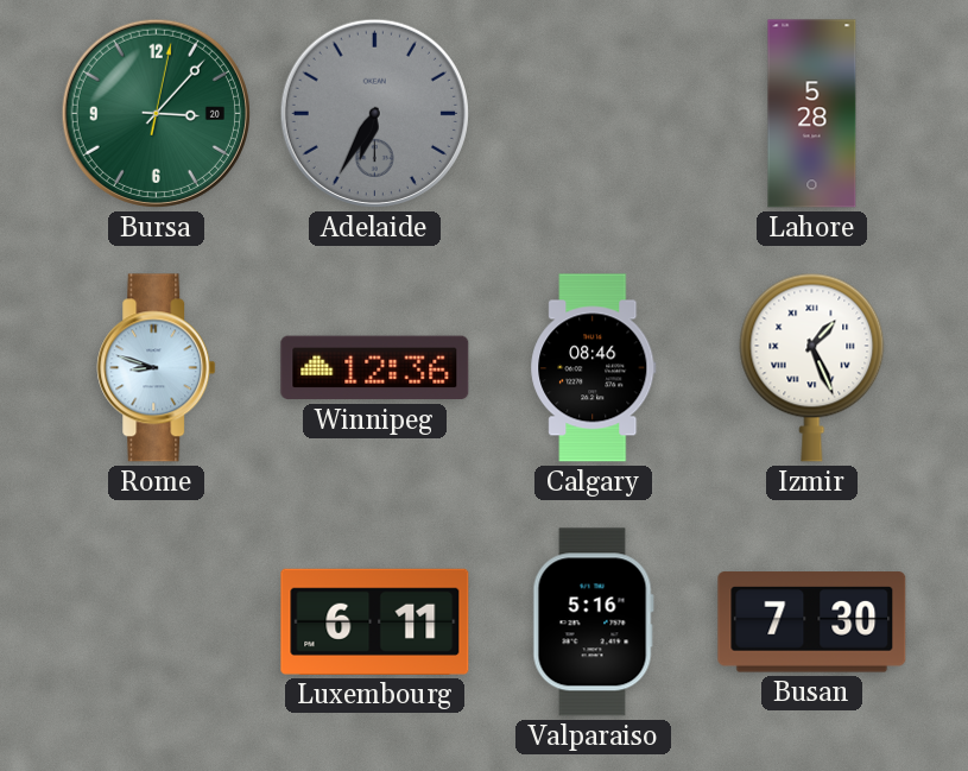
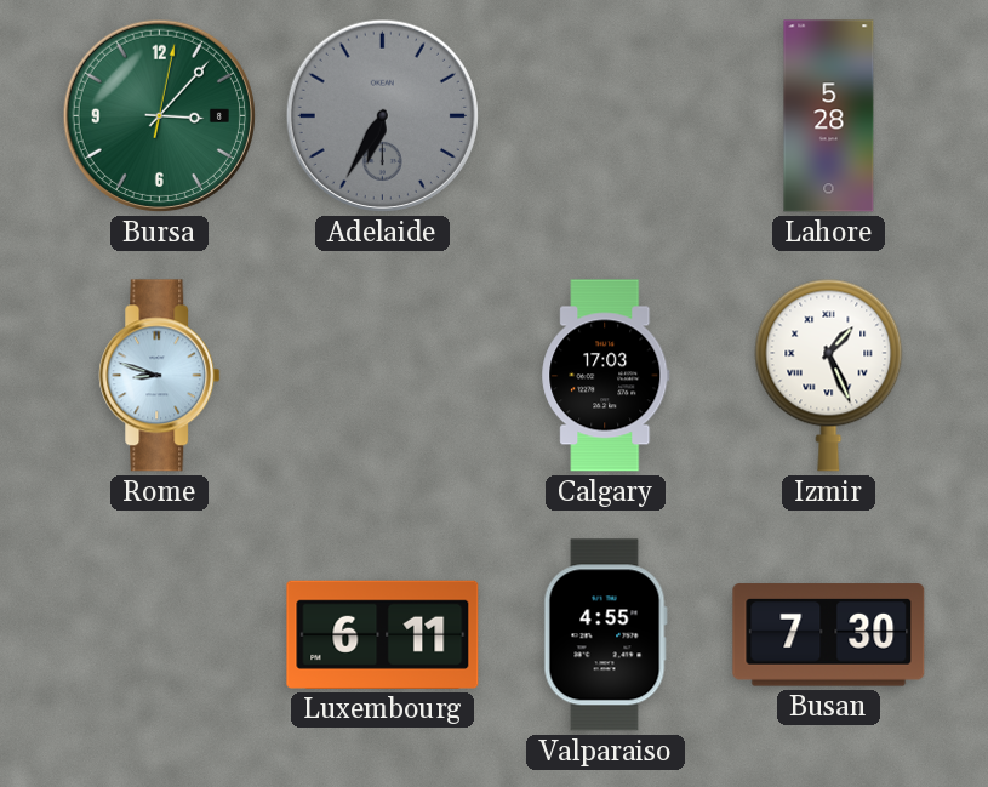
Bursa date: 20 -> 8 (159, 115)
Winnipeg: 12:36 -> none (375, 368)
Calgary: 08:46 -> 17:03 (606, 376)
Valparaiso: 5:16 -> 4:55 (605, 635)
